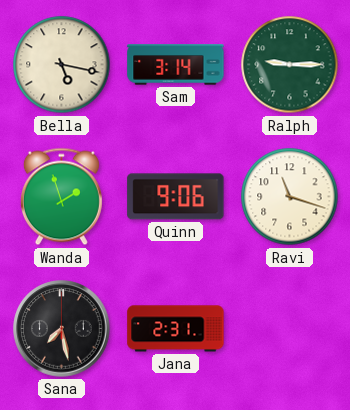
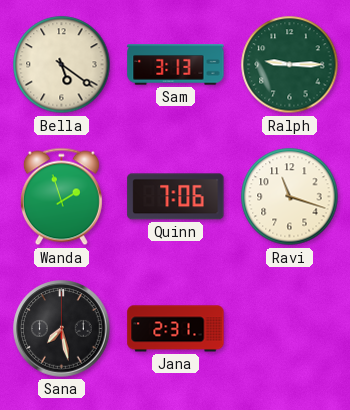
Bella: 5:17 -> 5:21 (62, 65)
Sam: 3:14 -> 3:13 (176, 65)
Quinn: 9:06 -> 7:06 (176, 197)
